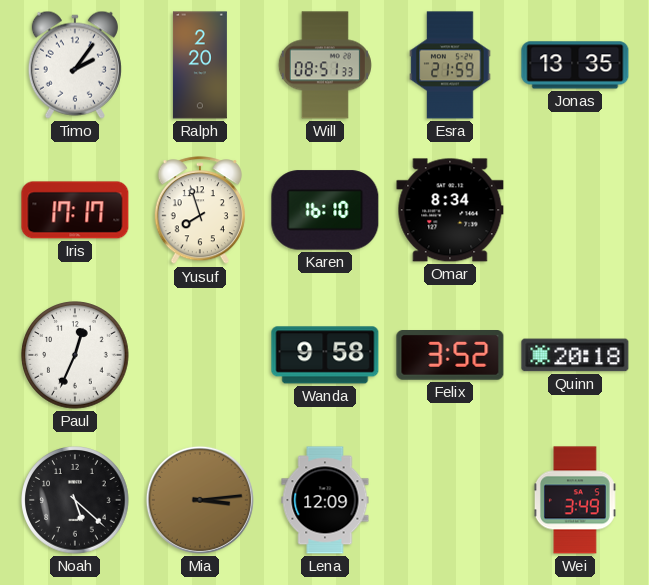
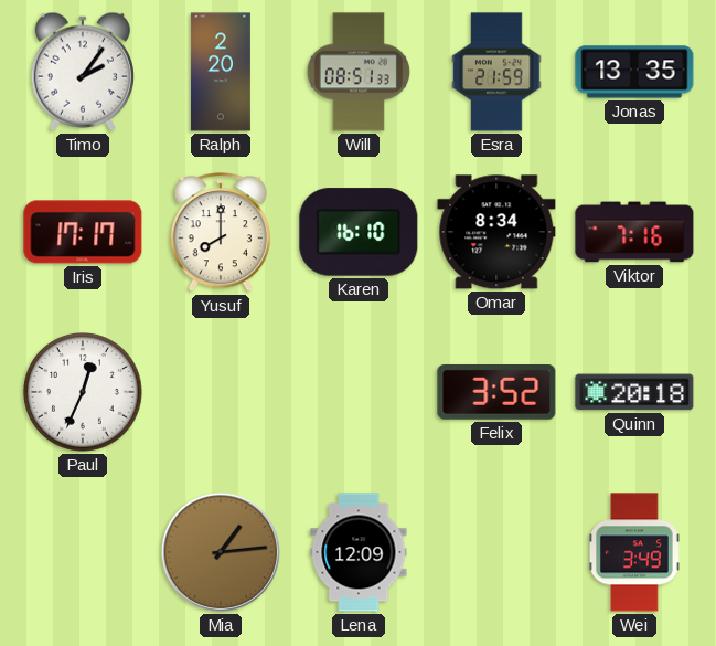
Yusuf: 7:57 -> 8:00 (221, 233)
Viktor: none -> 7:16 (634, 232)
Wanda: 9:58 -> none (325, 355)
Noah: 5:22 -> none (75, 500)
Mia: 3:14 -> 1:14 (221, 552)
